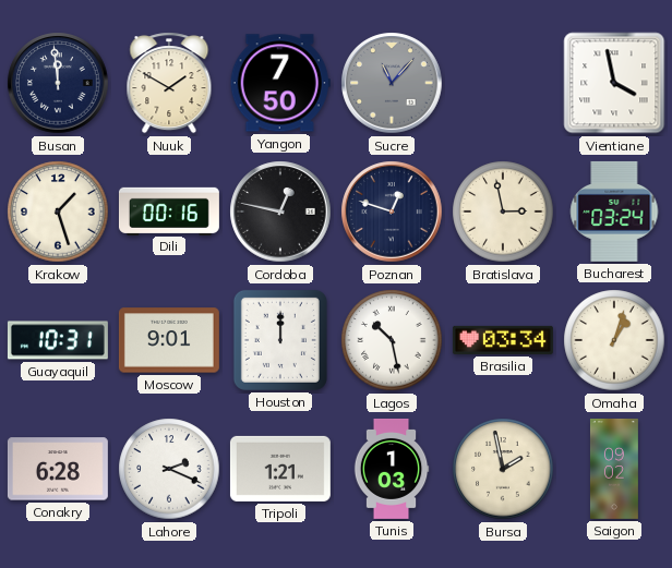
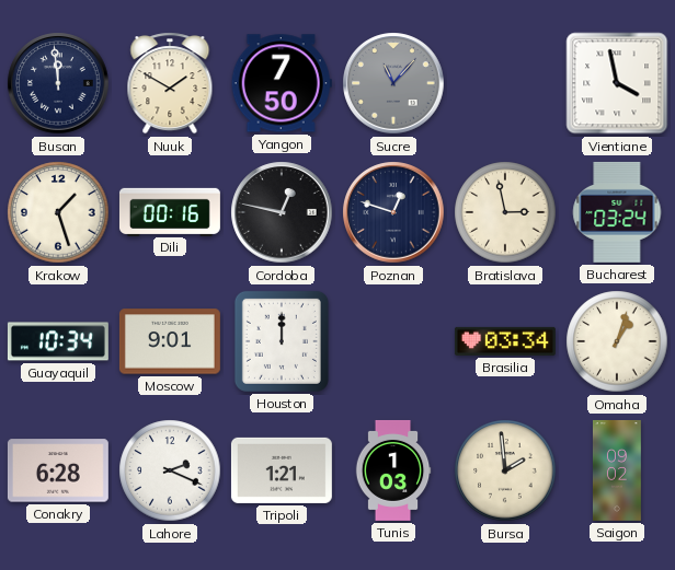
Guayaquil: 10:31 -> 10:34 (58, 341)
Lagos: 10:28 -> none (392, 340)
Bursa: 1:58 -> 1:59 (505, 470)
